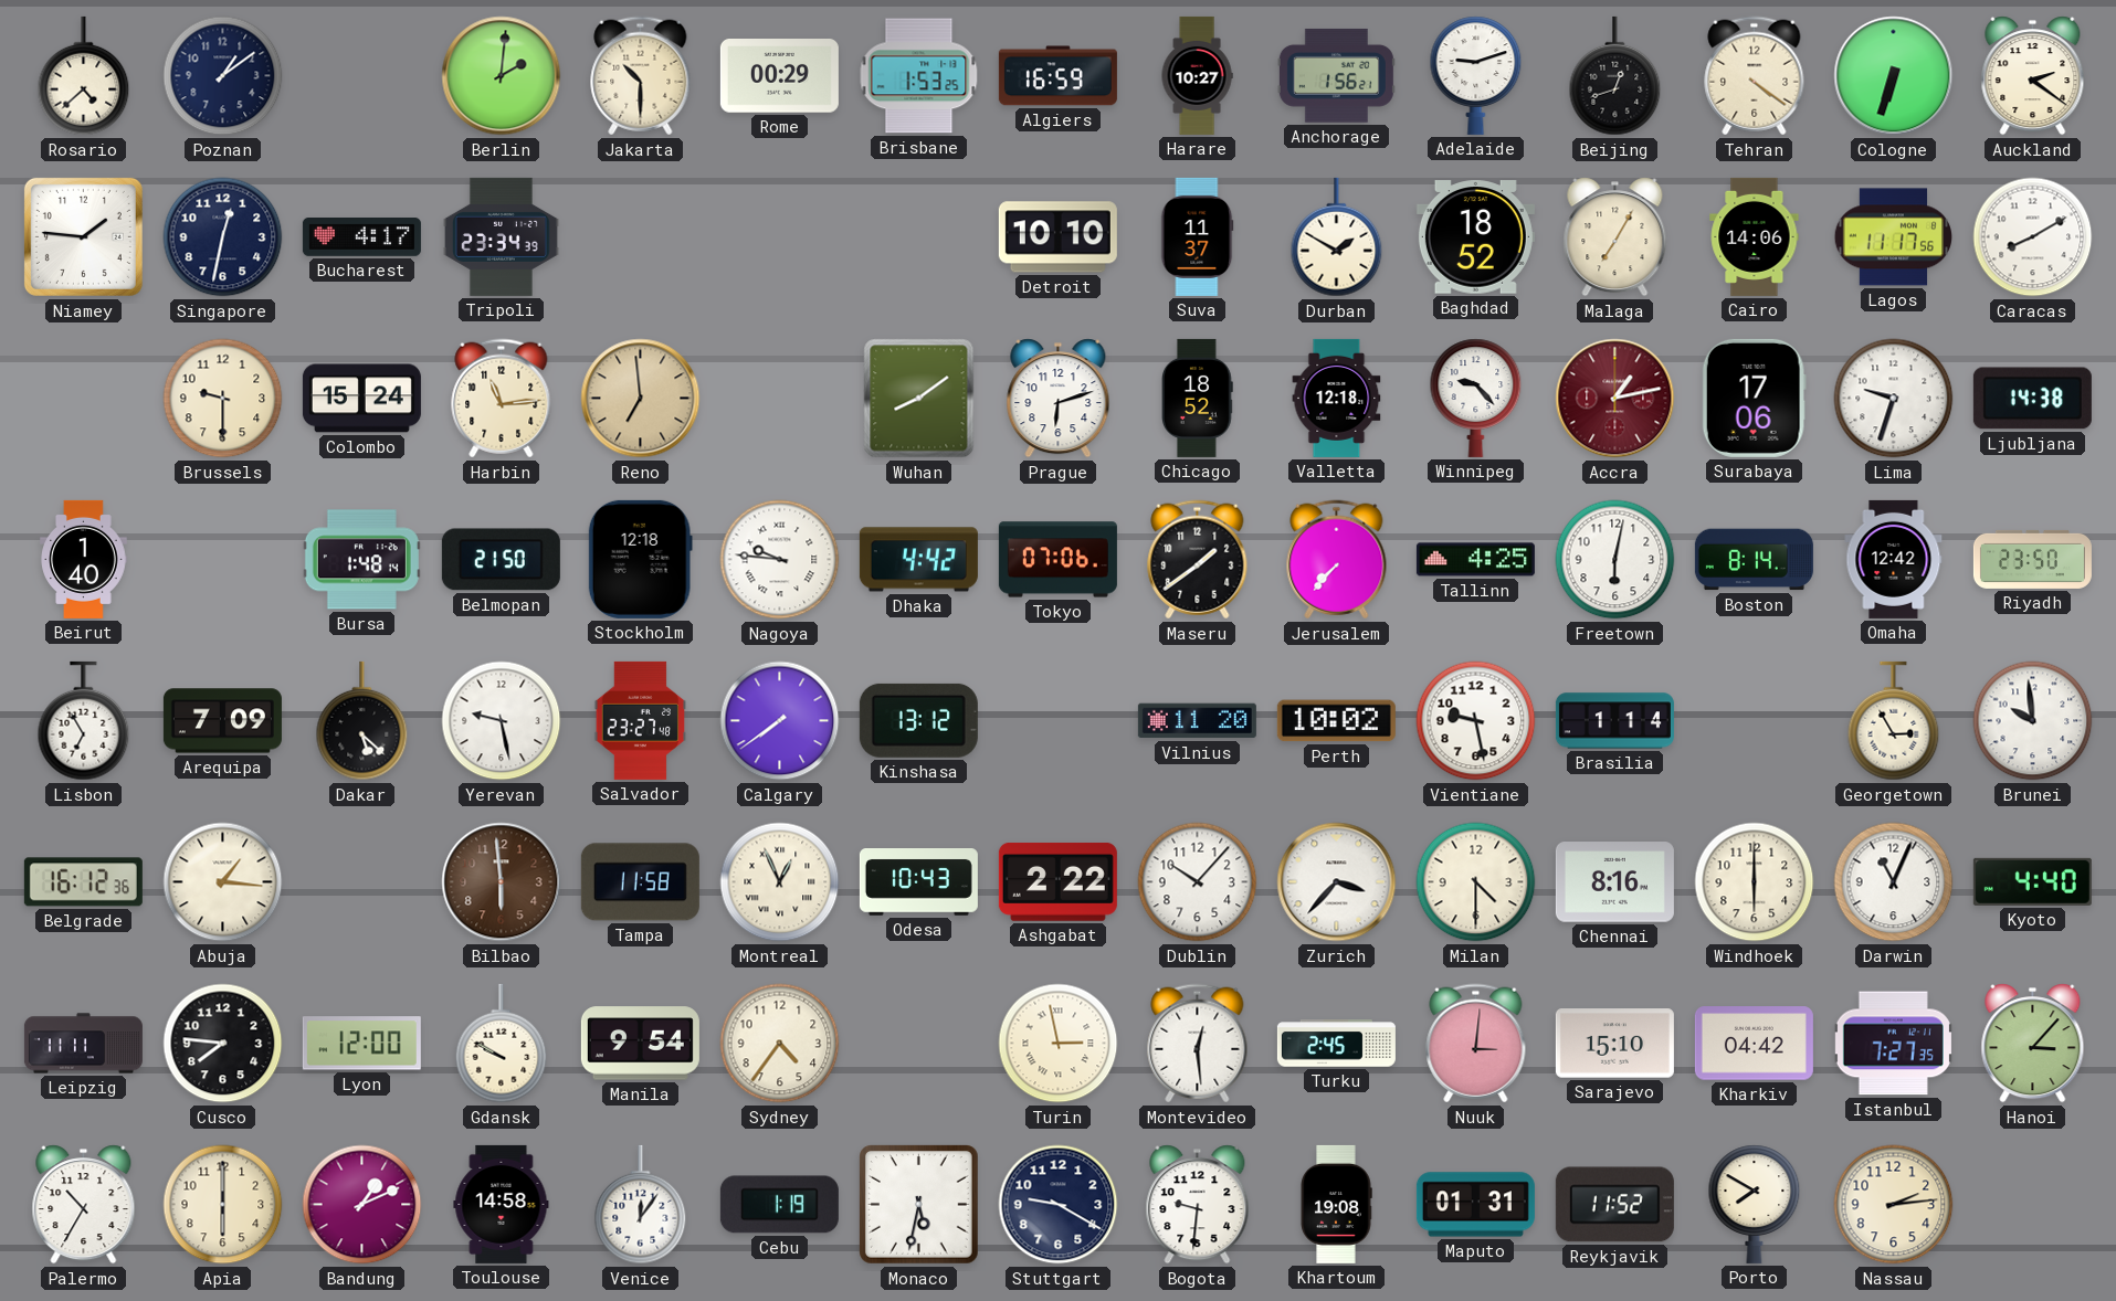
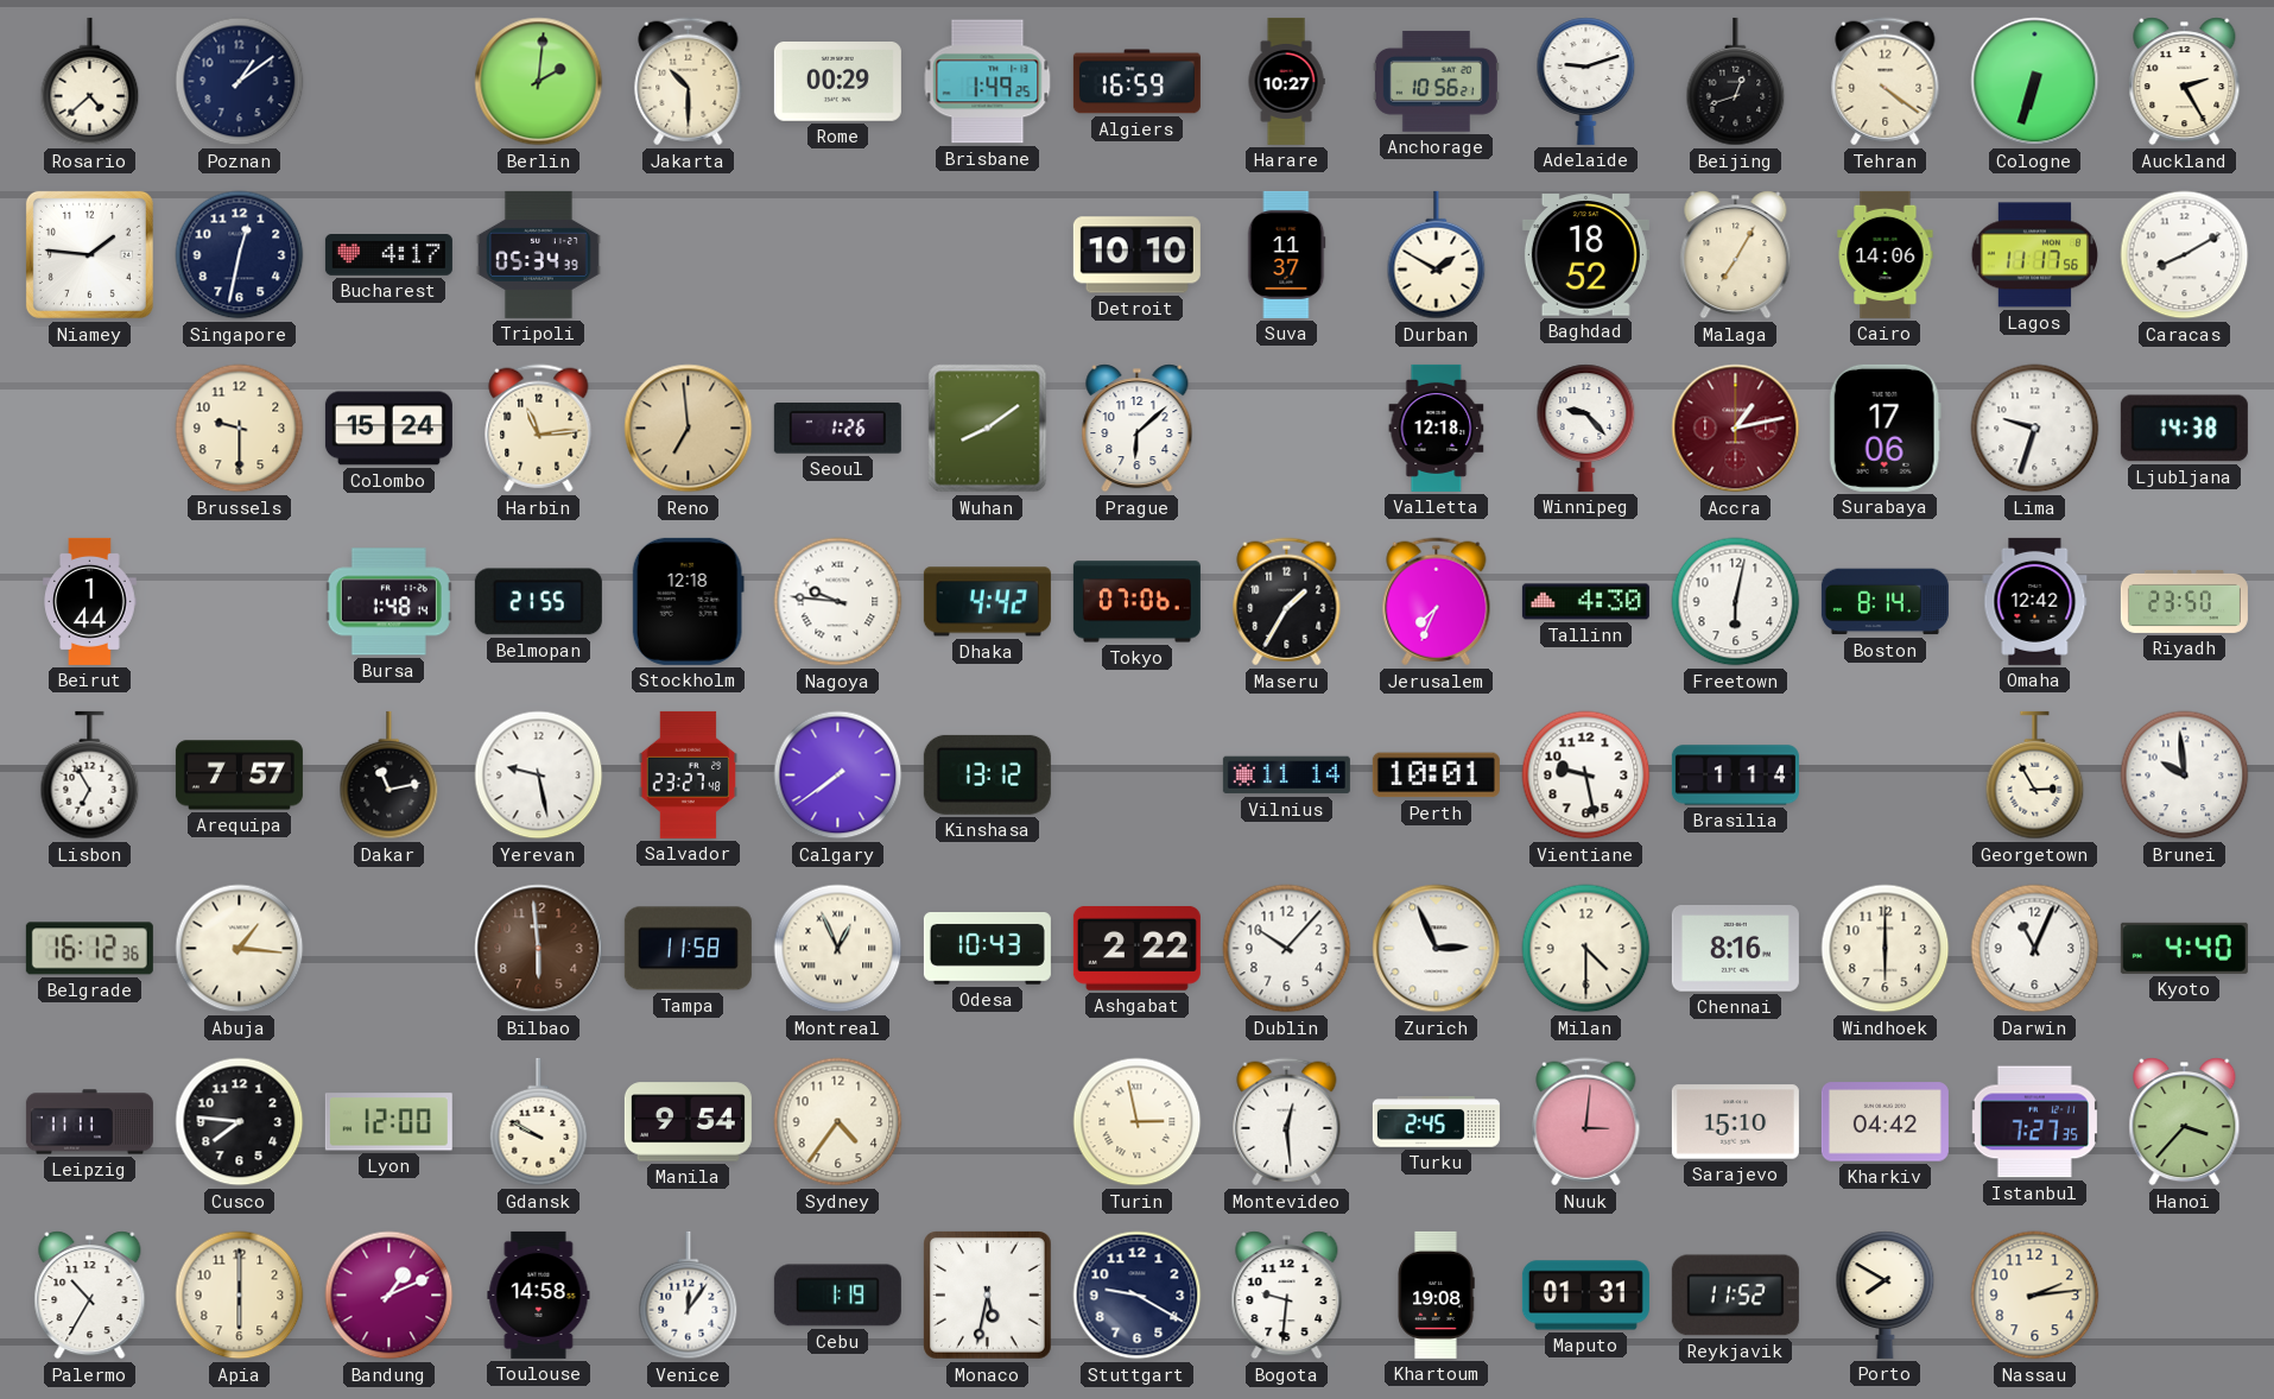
Brisbane: 1:53 -> 1:49 (988, 82)
Anchorage: 1:56 -> 10:56 (1436, 81)
Auckland: 2:21 -> 2:25 (2185, 82)
Tripoli: 23:34 -> 05:34 (538, 254)
Seoul: none -> 1:26 (837, 429)
Prague: 6:12 -> 6:08 (1138, 429)
Chicago: 18:52 -> none (1197, 398)
Beirut: 1:40 -> 1:44 (90, 601)
Belmopan: 21:50 -> 21:55 (538, 602)
Maseru: 1:39 -> 1:35 (1287, 602)
Jerusalem: 7:37 -> 7:34 (1437, 602)
Tallinn: 4:25 -> 4:30 (1585, 602)
Arequipa: 7:09 -> 7:57 (239, 776)
Dakar: 5:22 -> 11:13 (389, 776)
Vilnius: 11:20 -> 11:14 (1286, 776)
Perth: 10:02 -> 10:01 (1436, 776)
Zurich: 3:37 -> 2:56 (1437, 949)
Hanoi: 3:07 -> 3:37 (2185, 1122)
